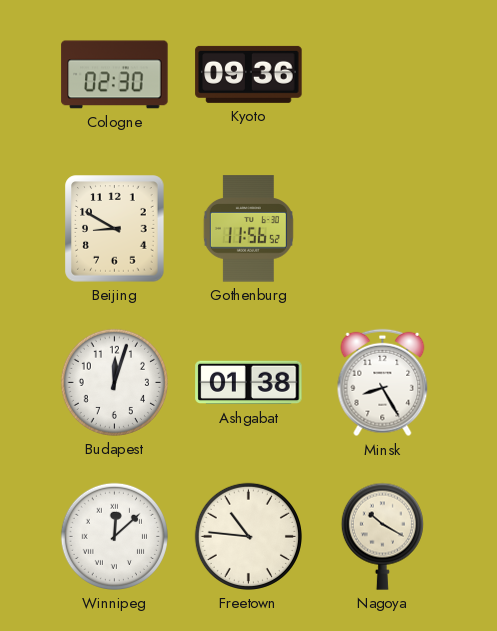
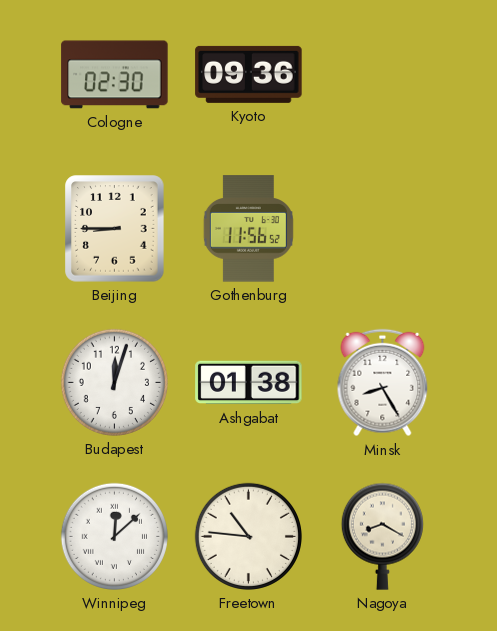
Beijing: 8:50 -> 8:45 (115, 229)
Nagoya: 10:20 -> 8:20 (382, 536)
